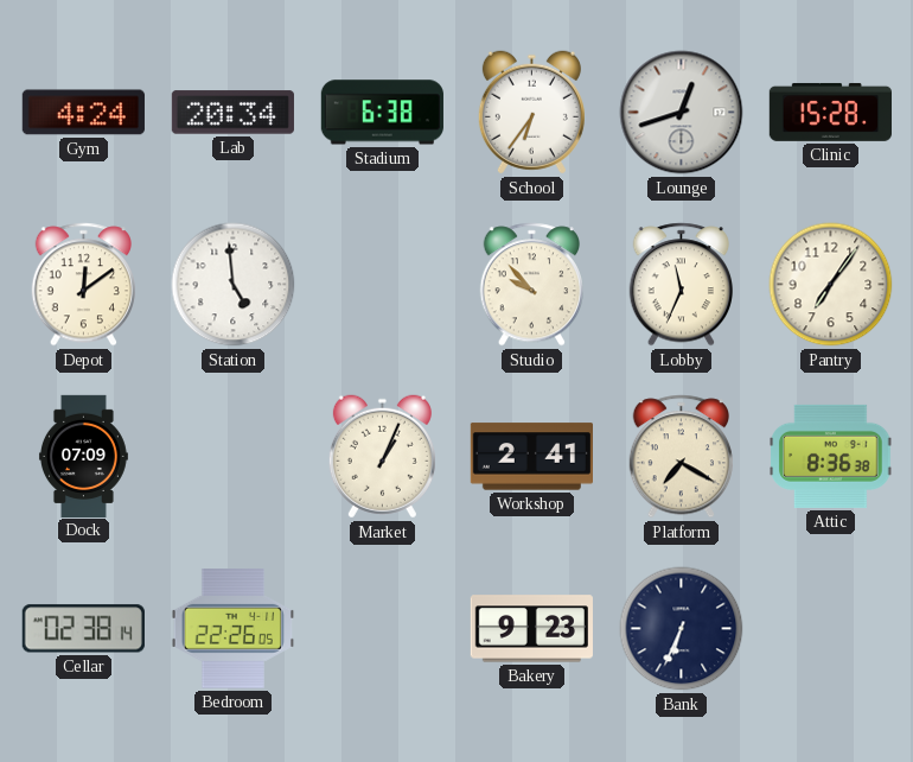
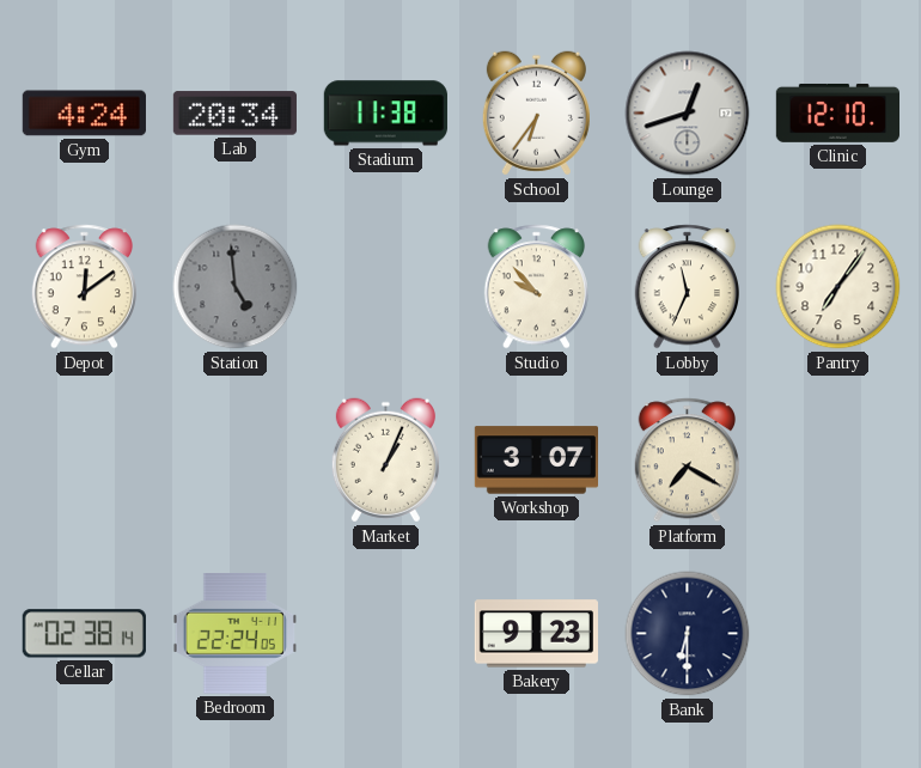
Stadium: 6:38 -> 11:38 (385, 114)
Clinic: 15:28 -> 12:10 (837, 112)
Station dial: white -> grey (236, 287)
Dock: 07:09 -> none (83, 456)
Workshop: 2:41 -> 3:07 (536, 461)
Attic: 8:36 -> none (831, 456)
Bedroom: 22:26 -> 22:24 (234, 634)
Bank: 6:34 -> 6:30 (688, 634)
